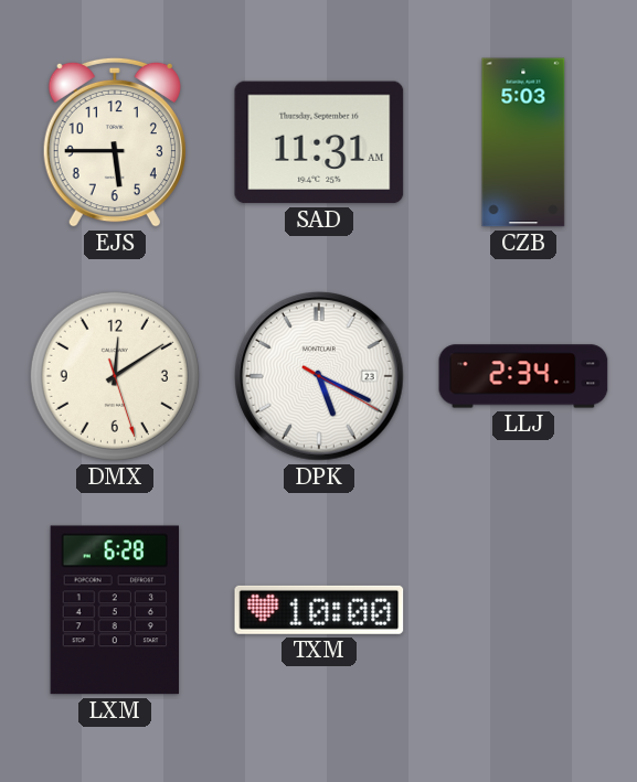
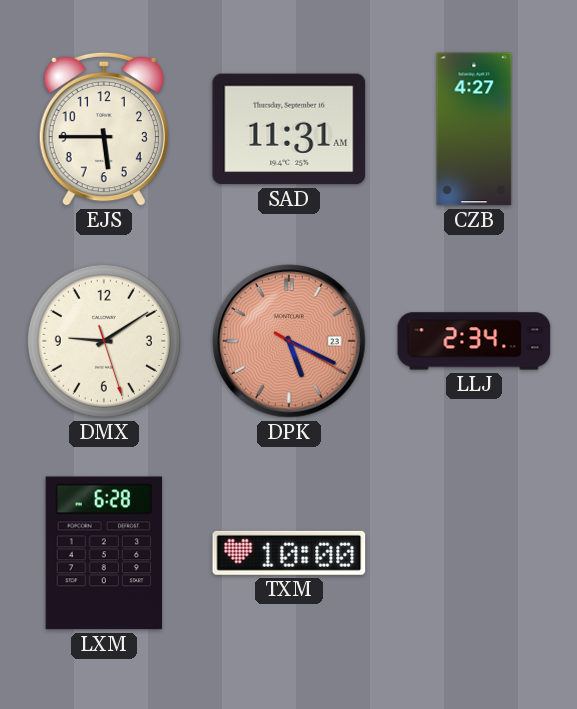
CZB: 5:03 -> 4:27 (474, 129)
DMX: 12:09 -> 9:09 (104, 341)
DPK dial: white -> salmon (289, 341)
